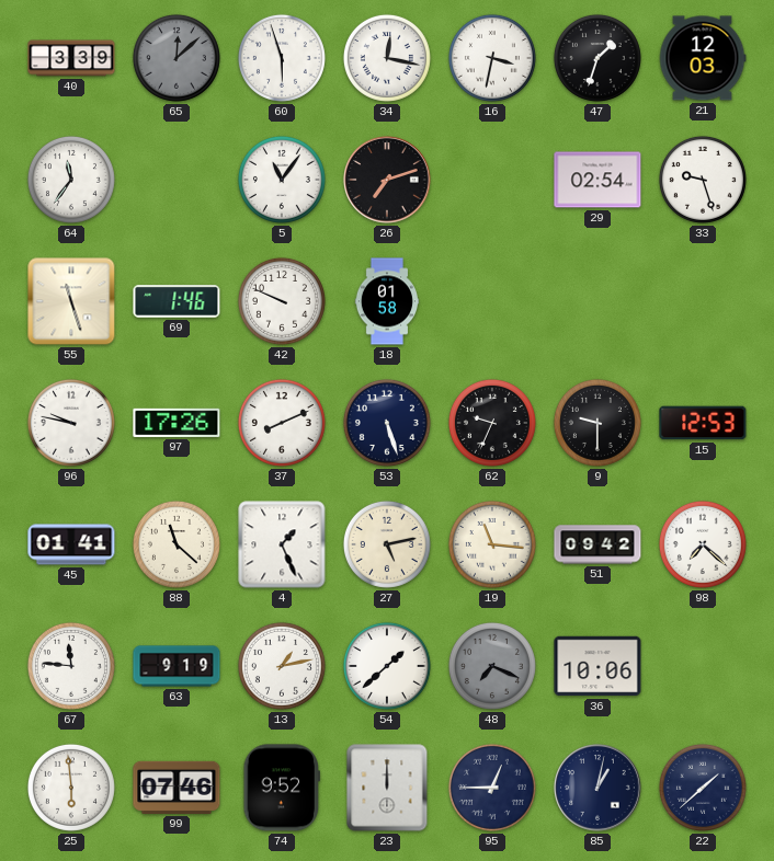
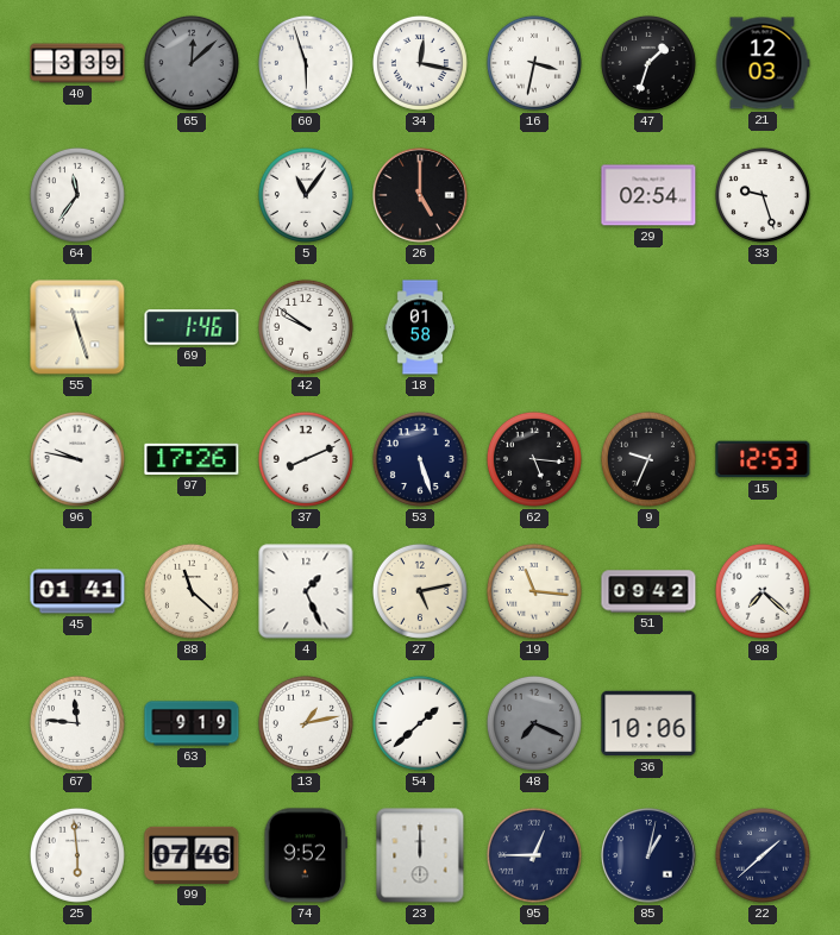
26: 7:12 -> 5:00 (420, 195)
42: 9:49 -> 9:51 (306, 327)
62: 9:34 -> 5:16 (534, 459)
9: 9:30 -> 9:34 (648, 459)
